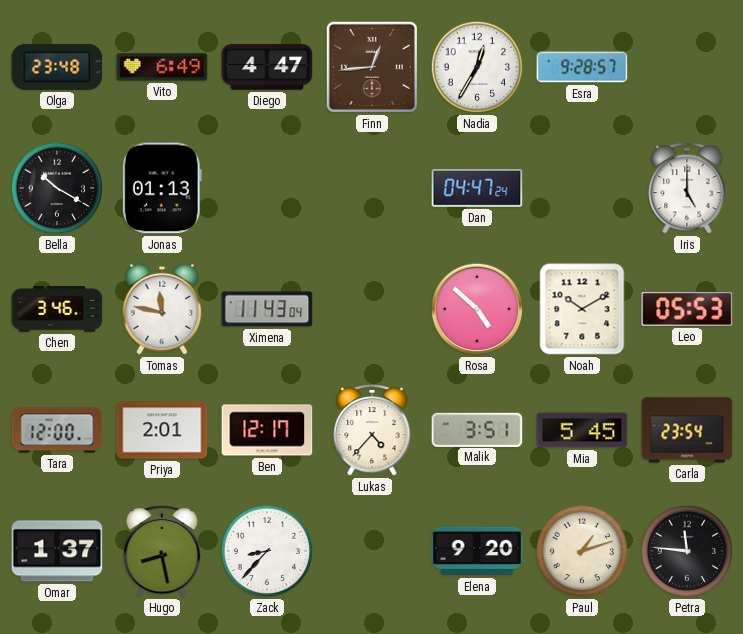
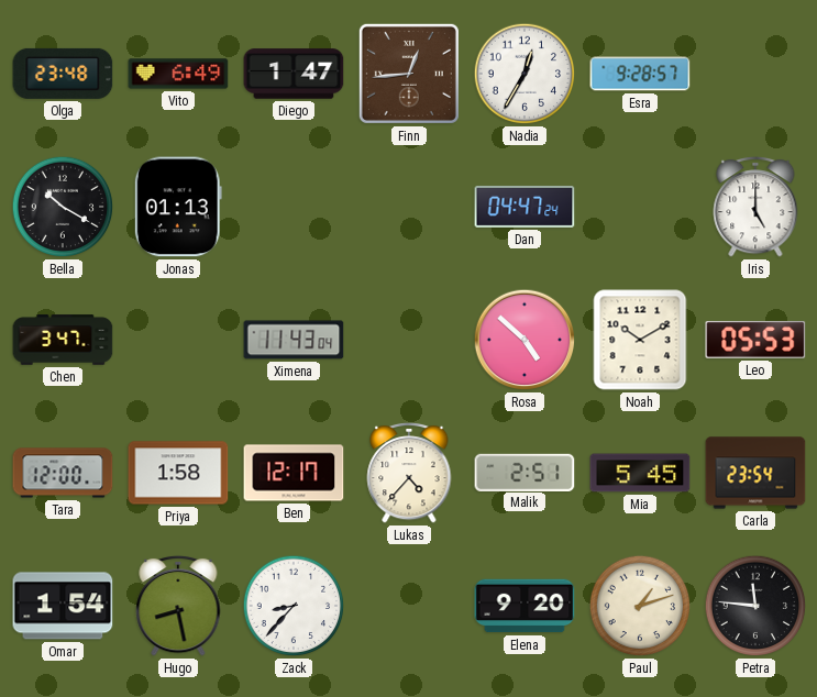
Diego: 4:47 -> 1:47 (294, 74)
Chen: 3:46 -> 3:47 (63, 340)
Tomas: 11:47 -> none (162, 309)
Priya: 2:01 -> 1:58 (178, 473)
Malik: 3:51 -> 2:51 (525, 472)
Omar: 1:37 -> 1:54 (63, 606)
